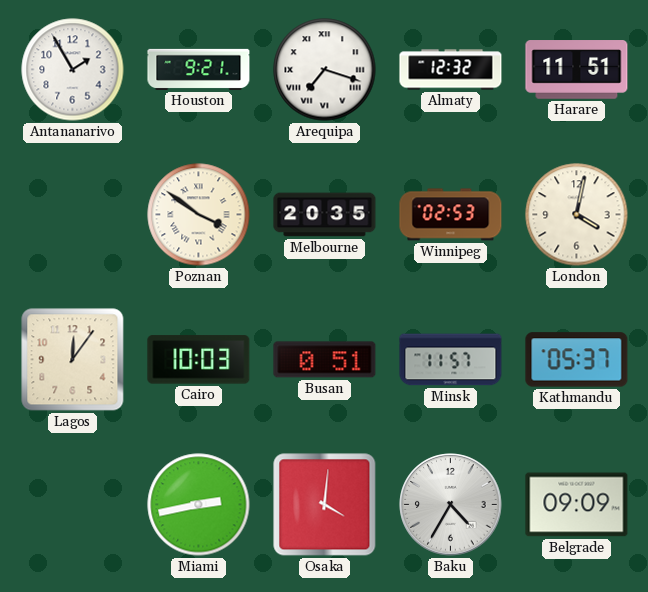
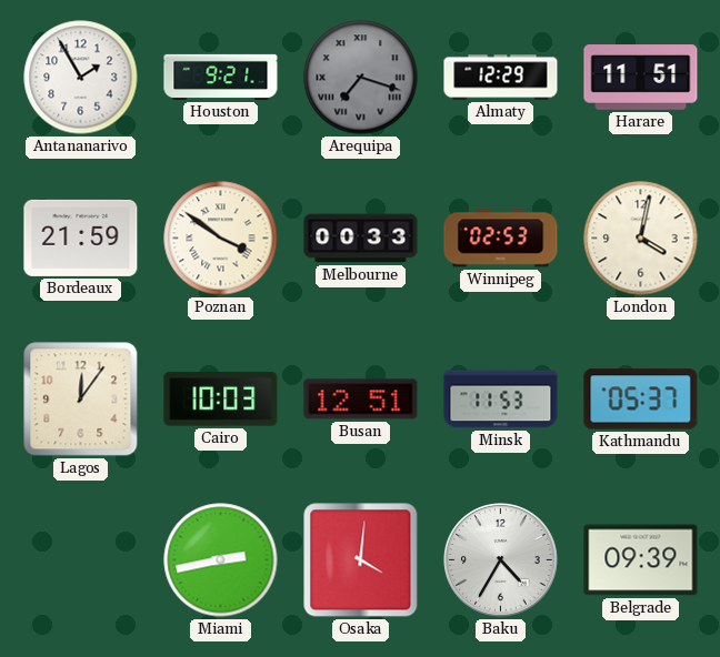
Arequipa dial: white -> grey (361, 78)
Almaty: 12:32 -> 12:29 (501, 78)
Bordeaux: none -> 21:59 (81, 237)
Melbourne: 20:35 -> 00:33 (361, 239)
Busan: 0:51 -> 12:51 (361, 400)
Minsk: 11:57 -> 11:53 (501, 400)
Belgrade: 09:09 -> 09:39 (641, 560)
